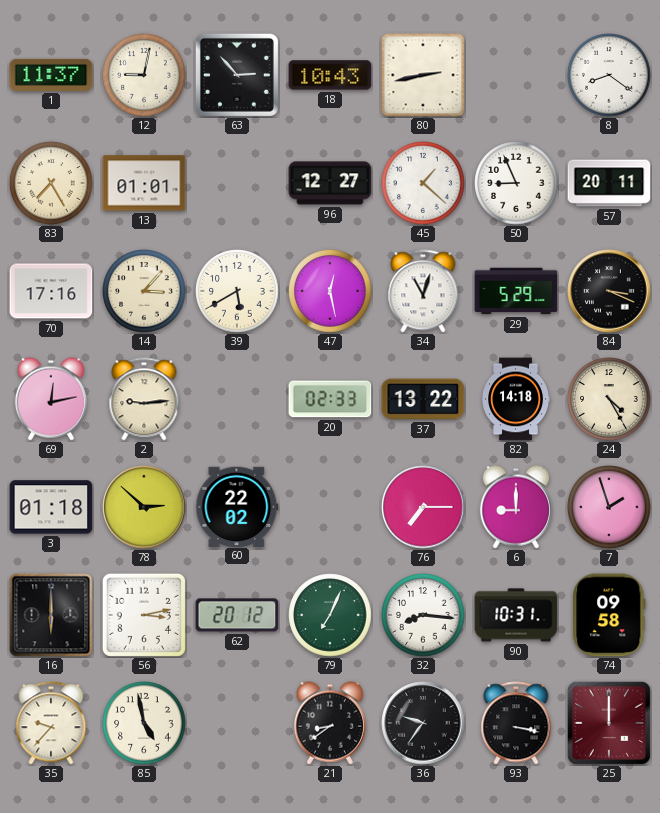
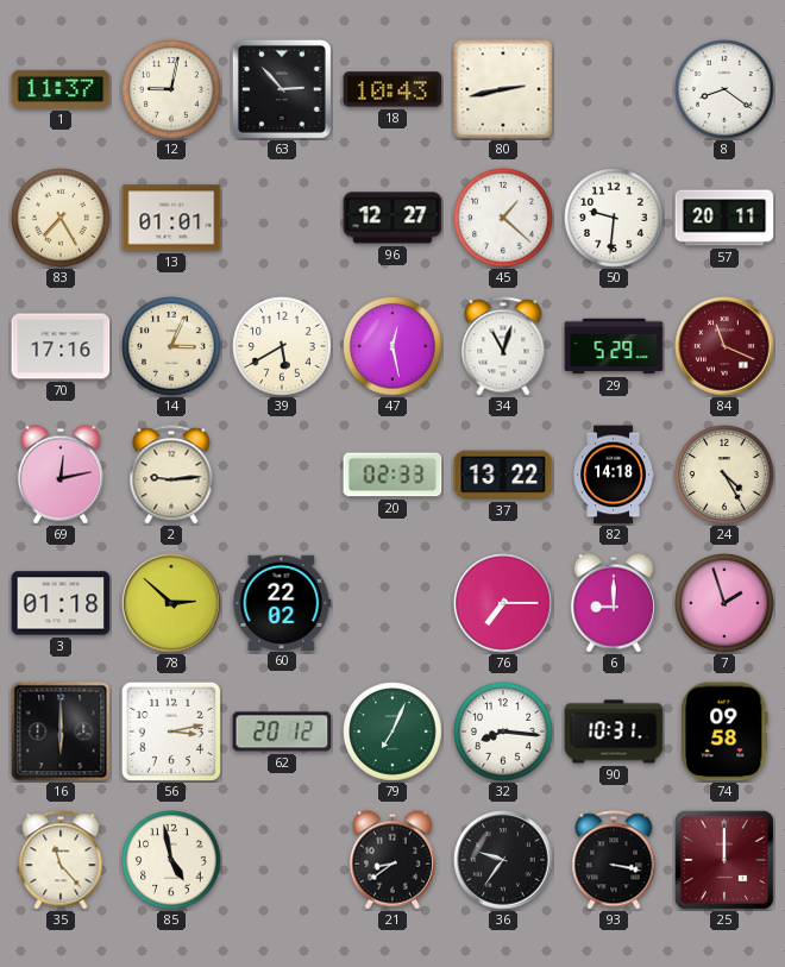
50: 8:56 -> 9:31 (614, 218)
14: 3:07 -> 3:04 (171, 346)
84: 3:19 -> 11:19 (724, 346)
84 dial: black -> burgundy (724, 346)
35: 9:37 -> 11:23 (61, 860)
